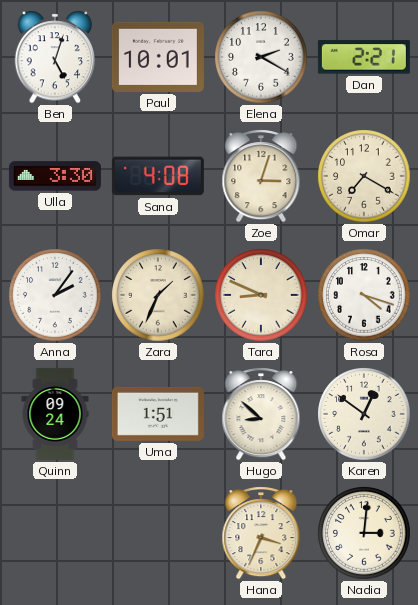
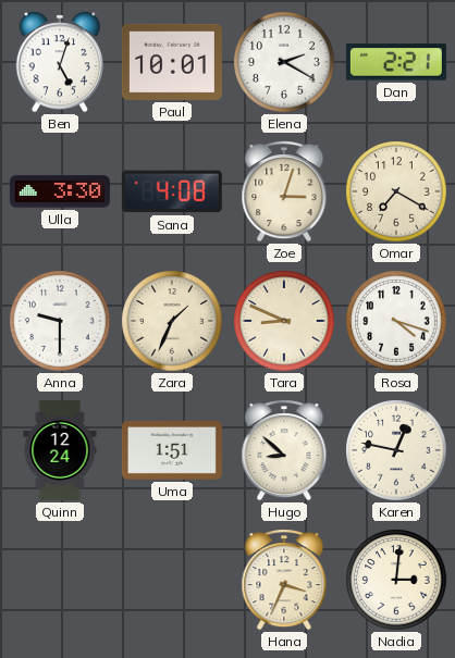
Anna: 2:06 -> 9:30 (60, 321)
Quinn: 09:24 -> 12:24 (60, 450)
Karen: 12:51 -> 12:47 (396, 450)
